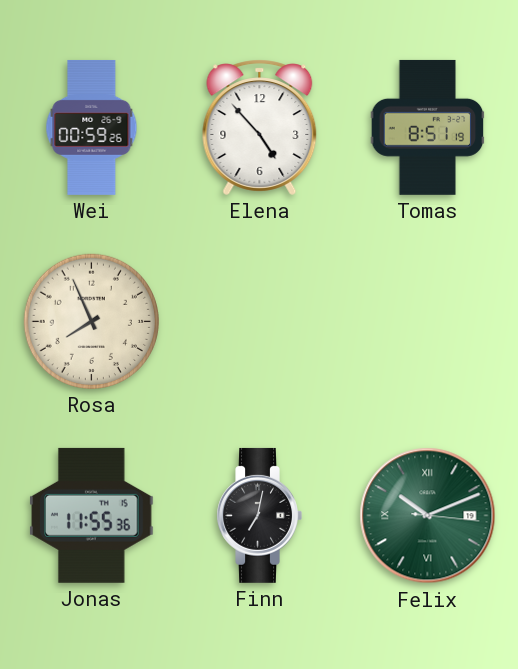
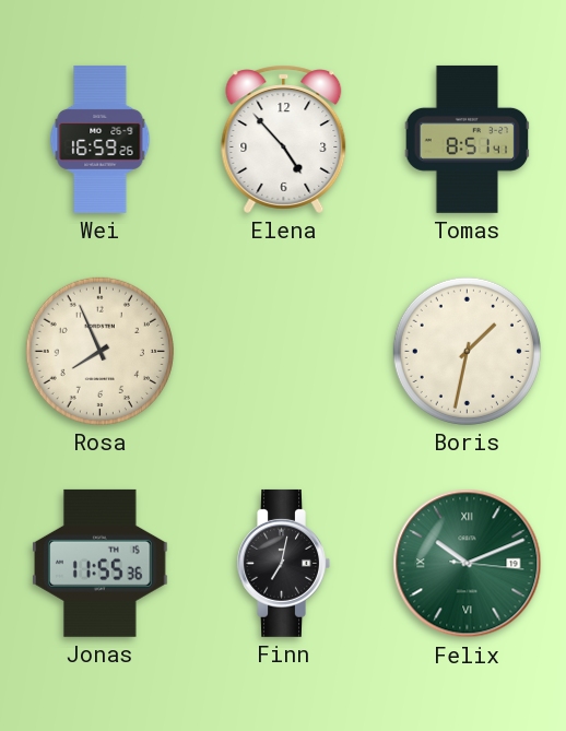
Wei: 00:59 -> 16:59 (101, 139)
Tomas: 8:51:19 -> 8:51:41 (468, 139)
Boris: none -> 1:32 (467, 351)
